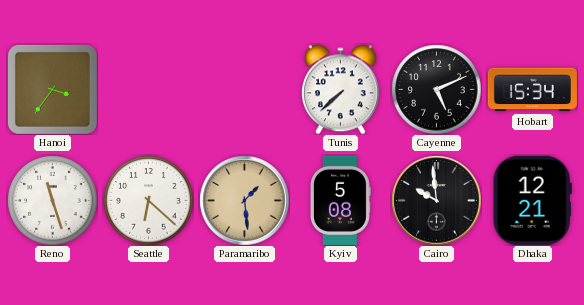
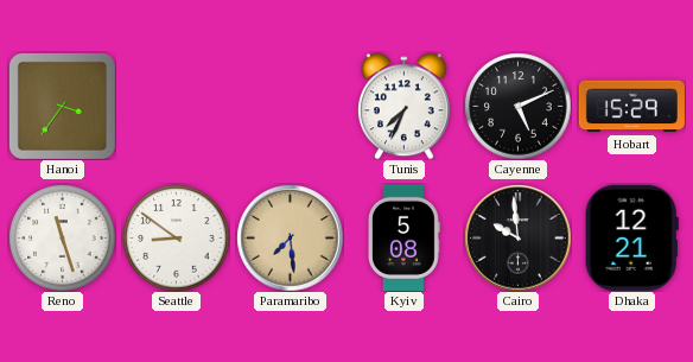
Tunis: 7:38 -> 7:34 (405, 106)
Hobart: 15:34 -> 15:29 (631, 107)
Seattle: 6:22 -> 8:51 (176, 237)
Paramaribo: 1:29 -> 7:29 (290, 237)
